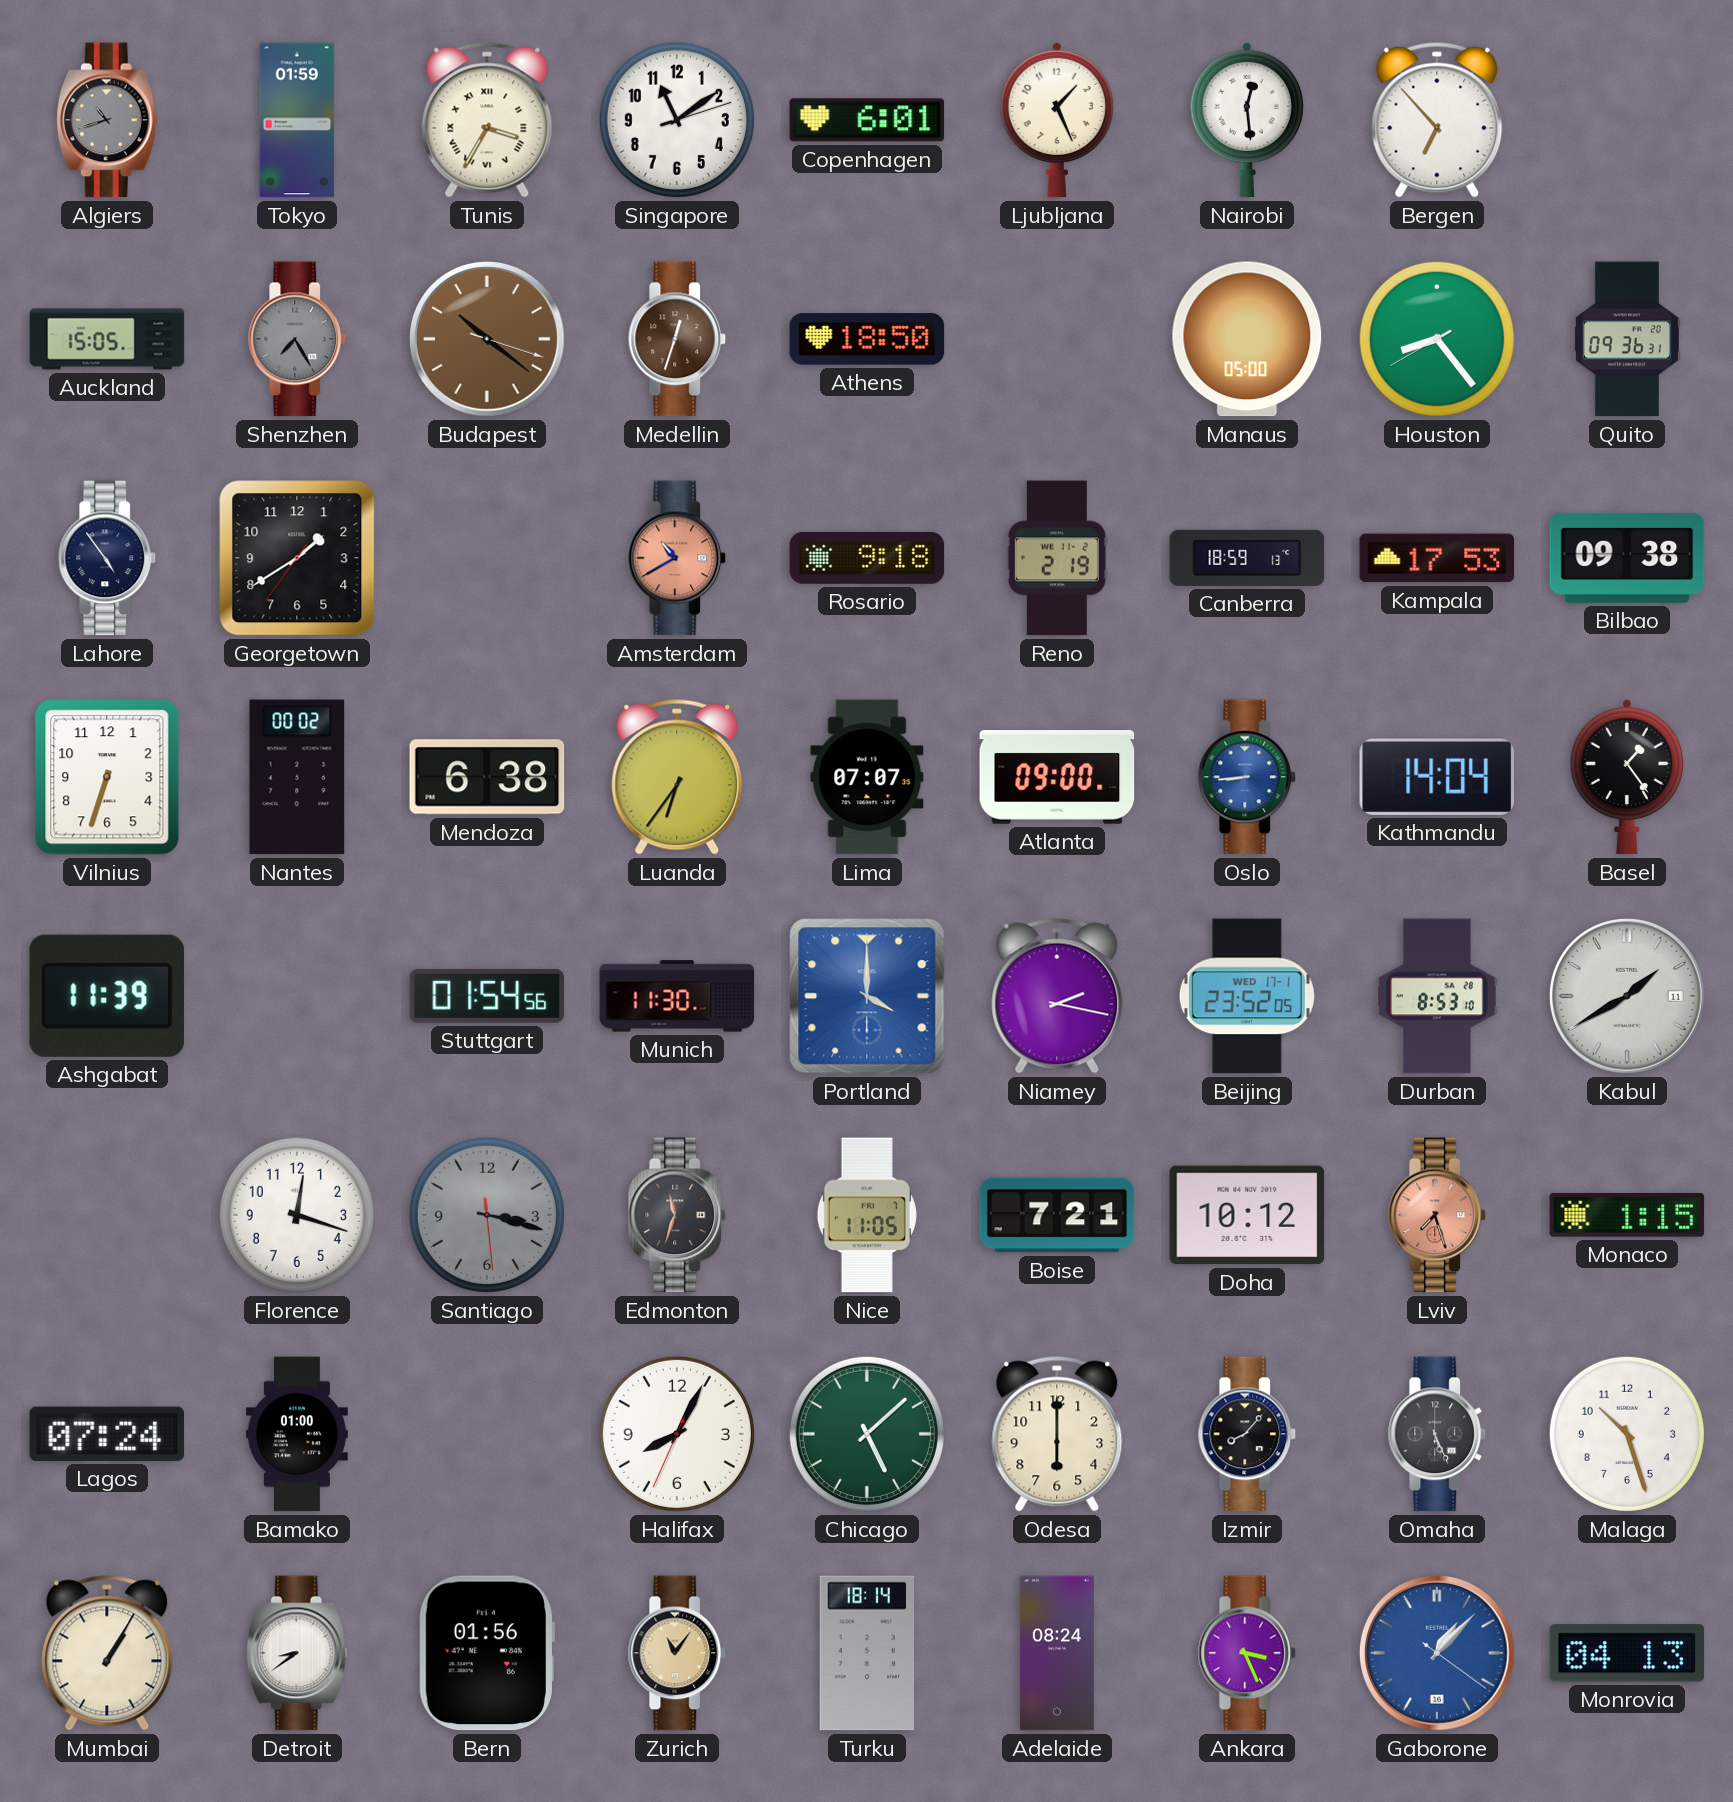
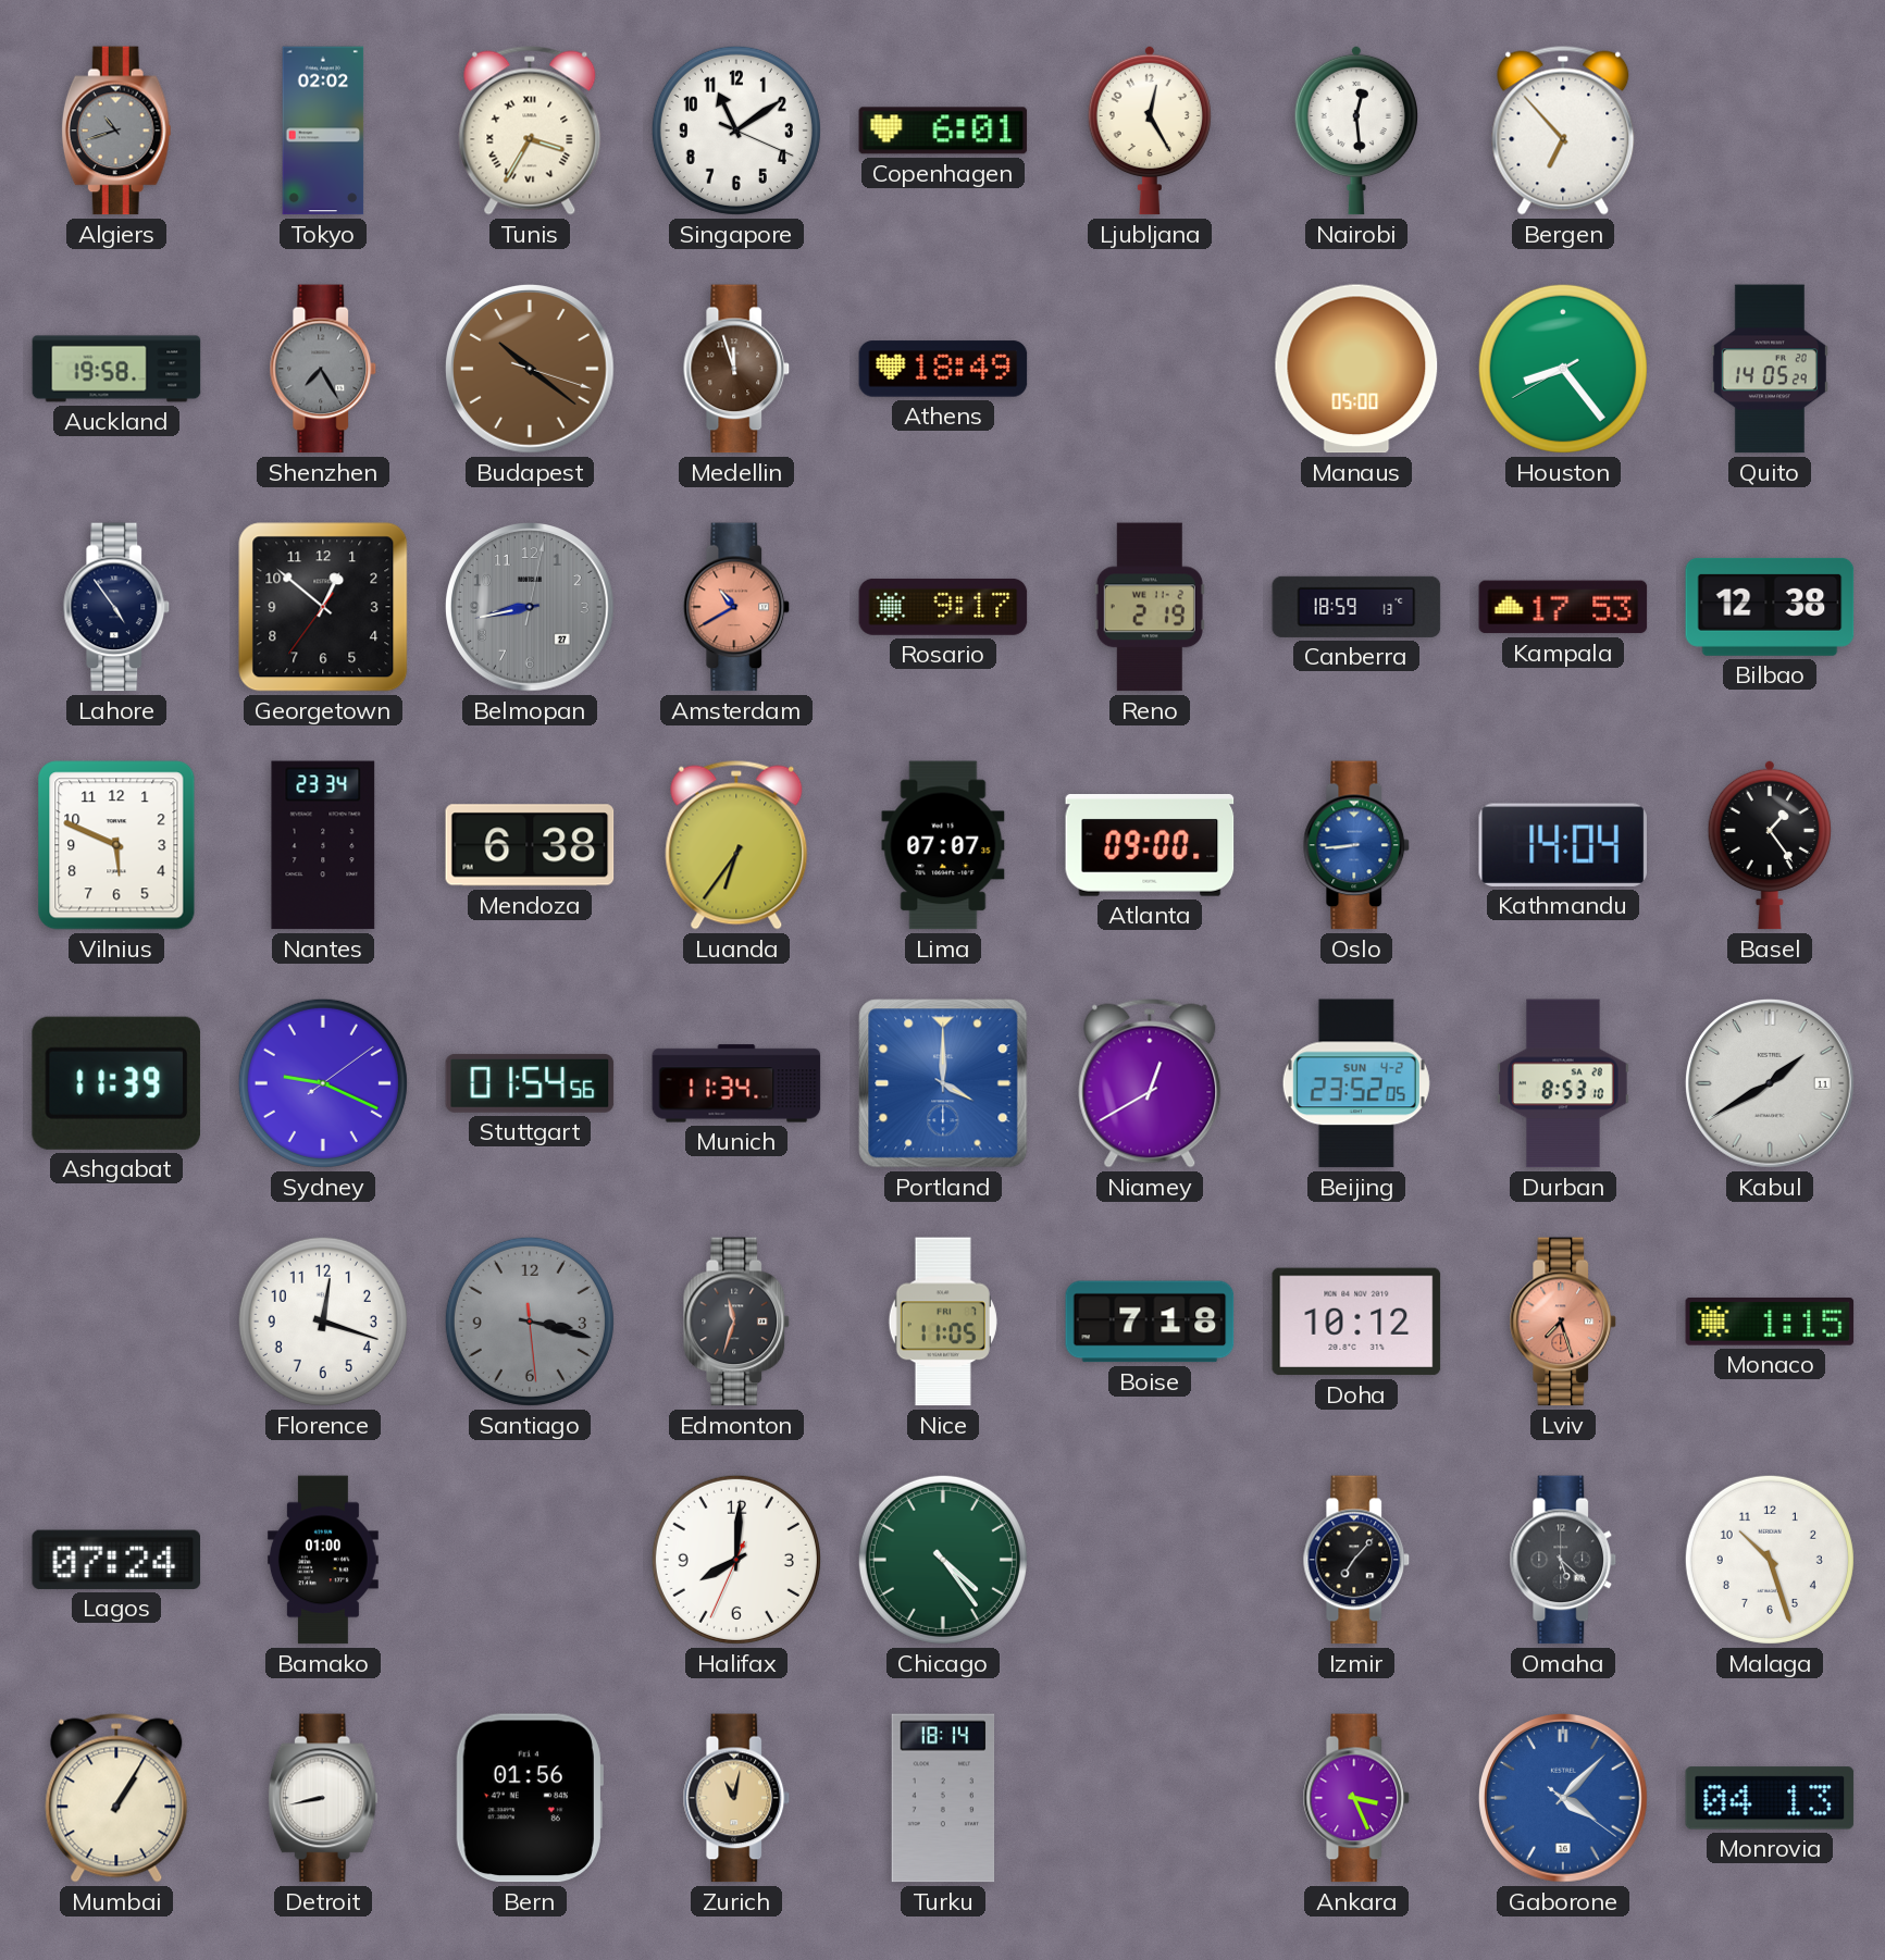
Tokyo: 01:59 -> 02:02 (323, 131)
Singapore: 11:09:12 -> 11:09:19 (736, 131)
Ljubljana: 1:26 -> 12:25 (1150, 131)
Auckland: 15:05 -> 19:58 (116, 369)
Medellin: 12:33 -> 11:57 (736, 369)
Athens: 18:50 -> 18:49 (943, 369)
Quito: 09:36 -> 14:05 (1770, 369)
Georgetown: 1:39 -> 12:51 (323, 607)
Belmopan: none -> 8:43 (530, 607)
Rosario: 9:18 -> 9:17 (943, 607)
Bilbao: 09:38 -> 12:38 (1770, 607)
Vilnius: 6:33 -> 5:49 (116, 845)
Nantes: 00:02 -> 23:34 (323, 845)
Sydney: none -> 9:19 (323, 1083)
Munich: 11:30 -> 11:34 (736, 1083)
Niamey: 2:17 -> 12:40 (1150, 1083)
Beijing date: WED 17-1 -> SUN 4-2 (1356, 1083)
Boise: 7:21 -> 7:18 (1150, 1322)
Halifax: 8:04 -> 8:00 (736, 1560)
Chicago: 5:08 -> 4:24 (943, 1560)
Odesa: 6:00 -> none (1057, 1434)
Izmir: 8:07 -> 7:07 (1356, 1560)
Omaha: 5:26 -> 5:22 (1563, 1560)
Detroit: 8:39 -> 8:43 (323, 1798)
Zurich: 11:06 -> 11:02 (736, 1798)
Adelaide: 08:24 -> none (1057, 1653)
Gaborone: 1:07 -> 4:07 (1563, 1798)
